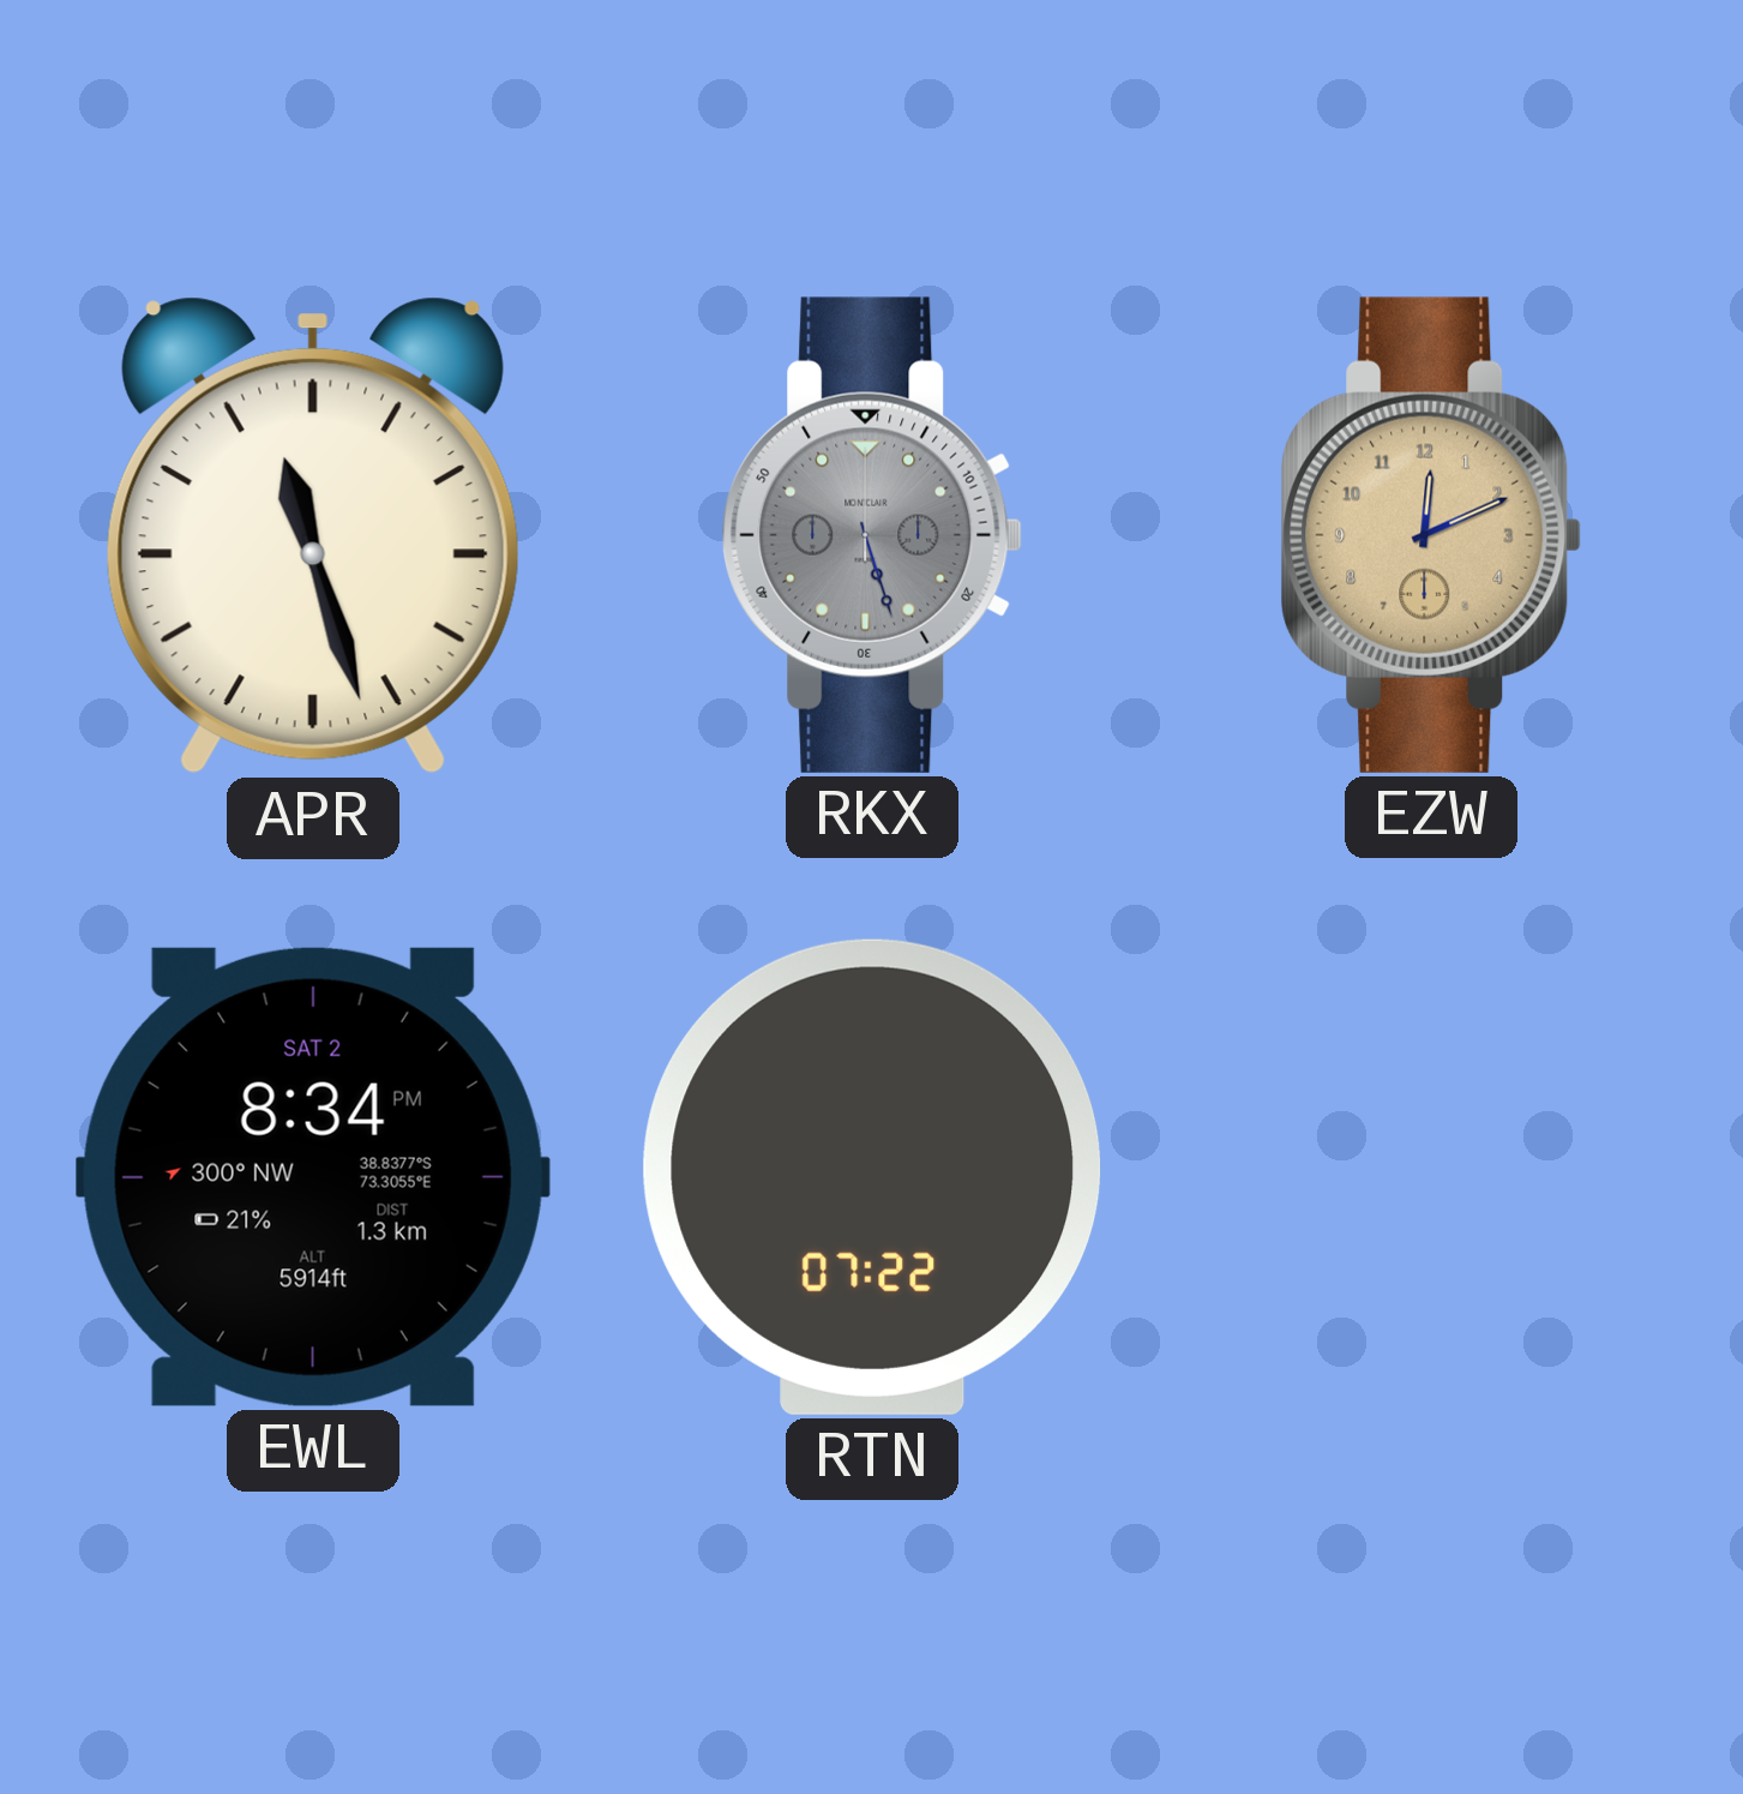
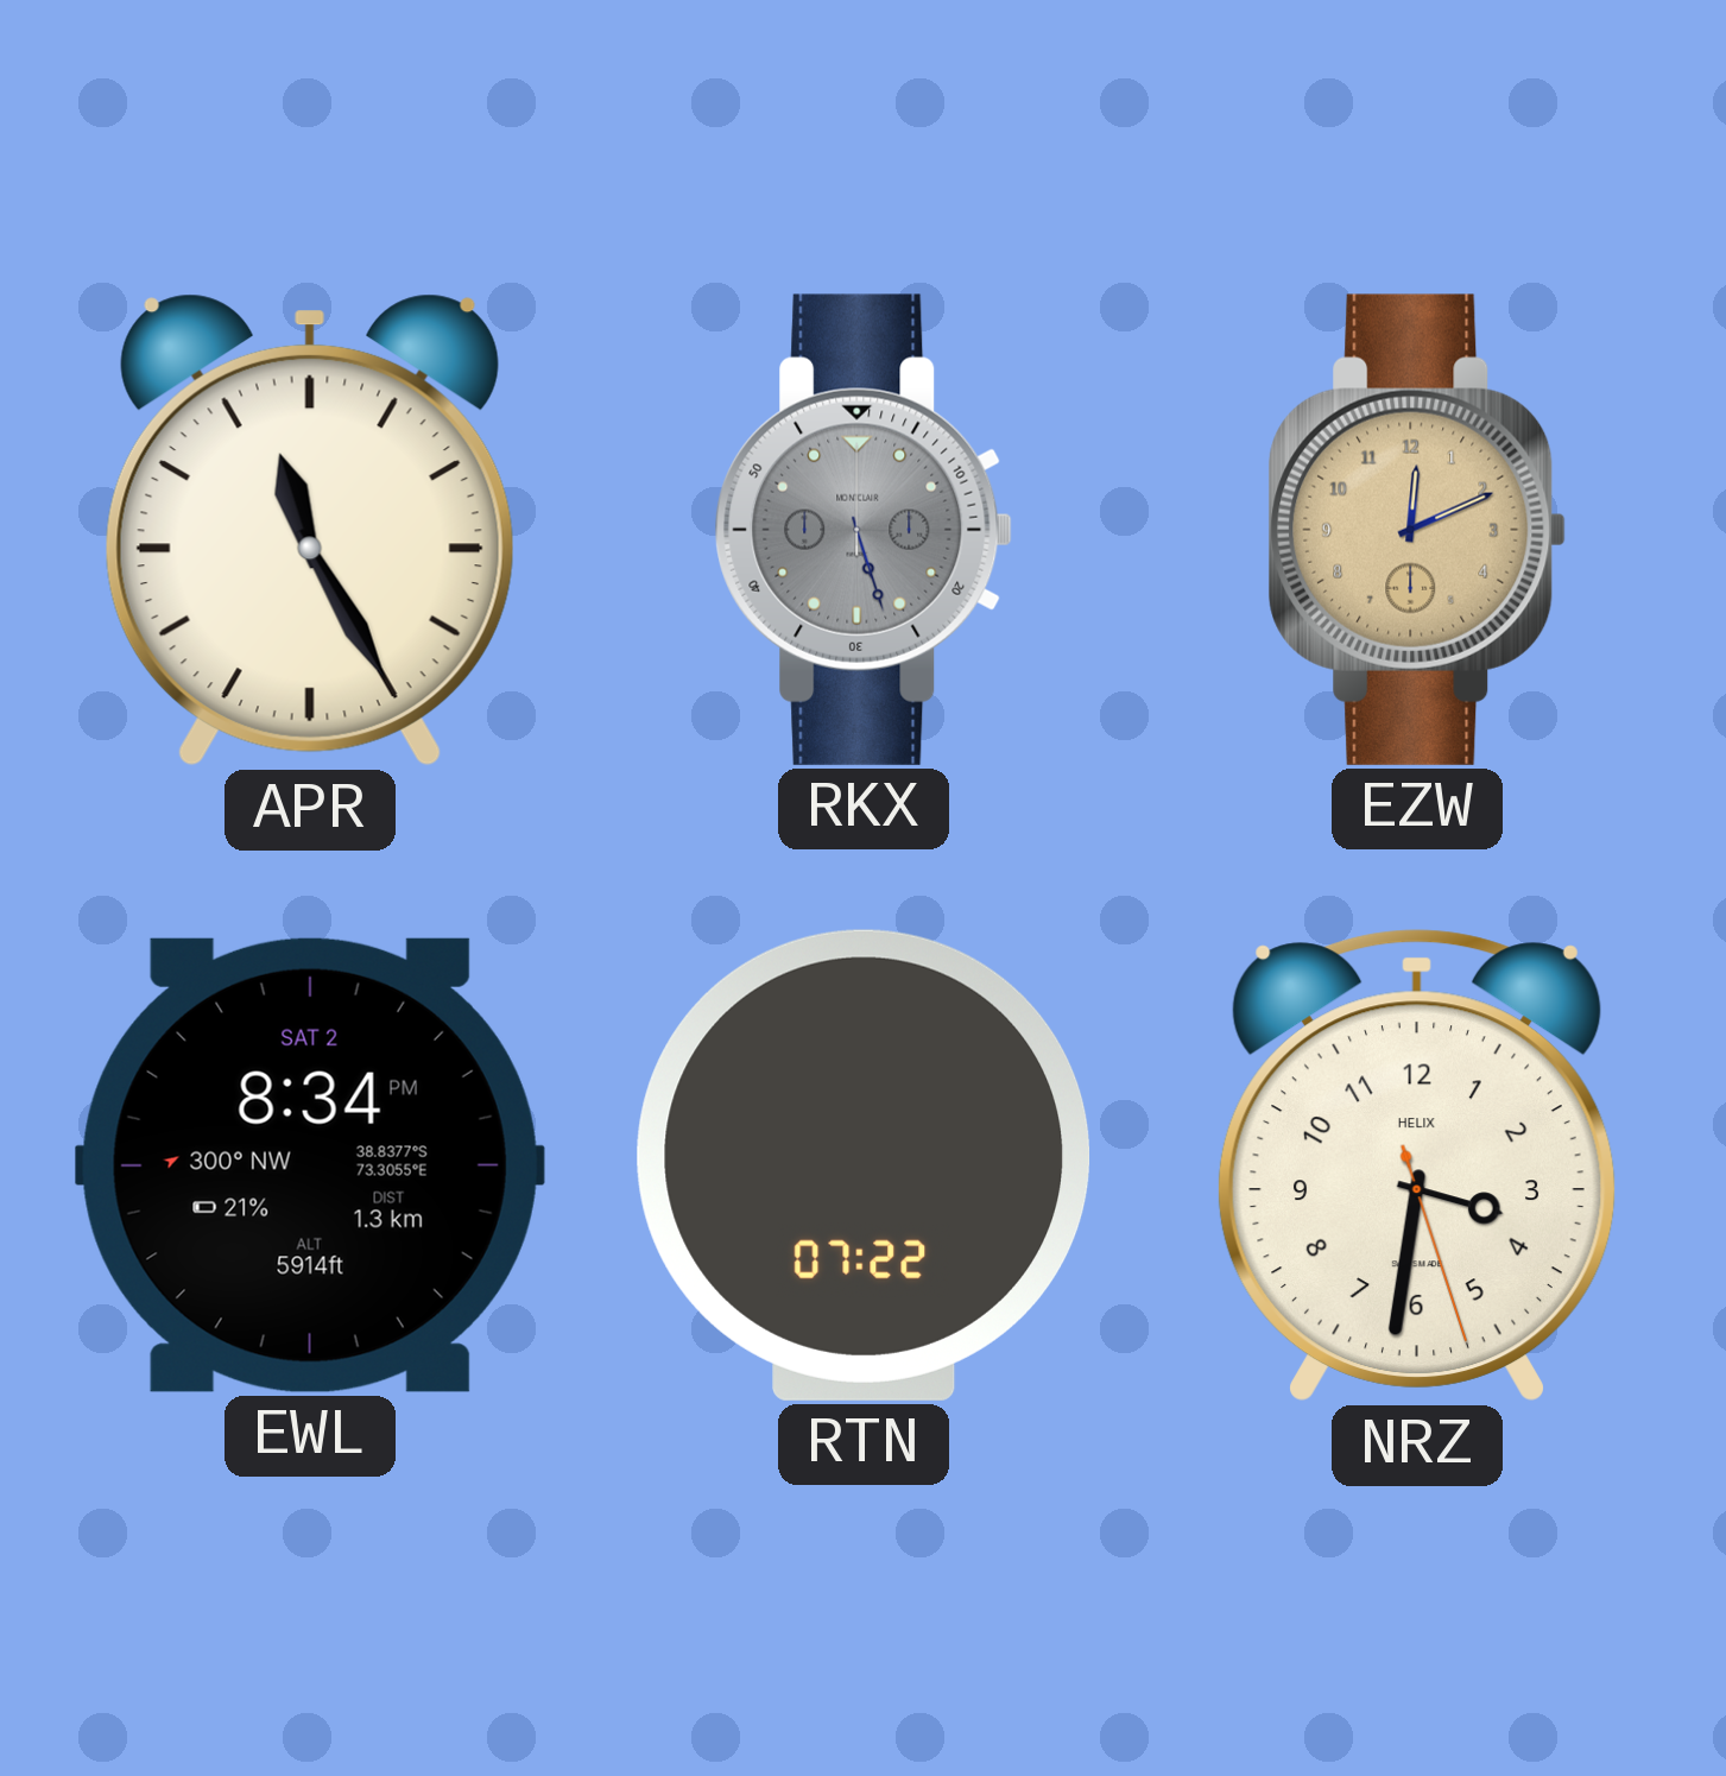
APR: 11:27 -> 11:25 (310, 530)
NRZ: none -> 3:31 (1417, 1165)
